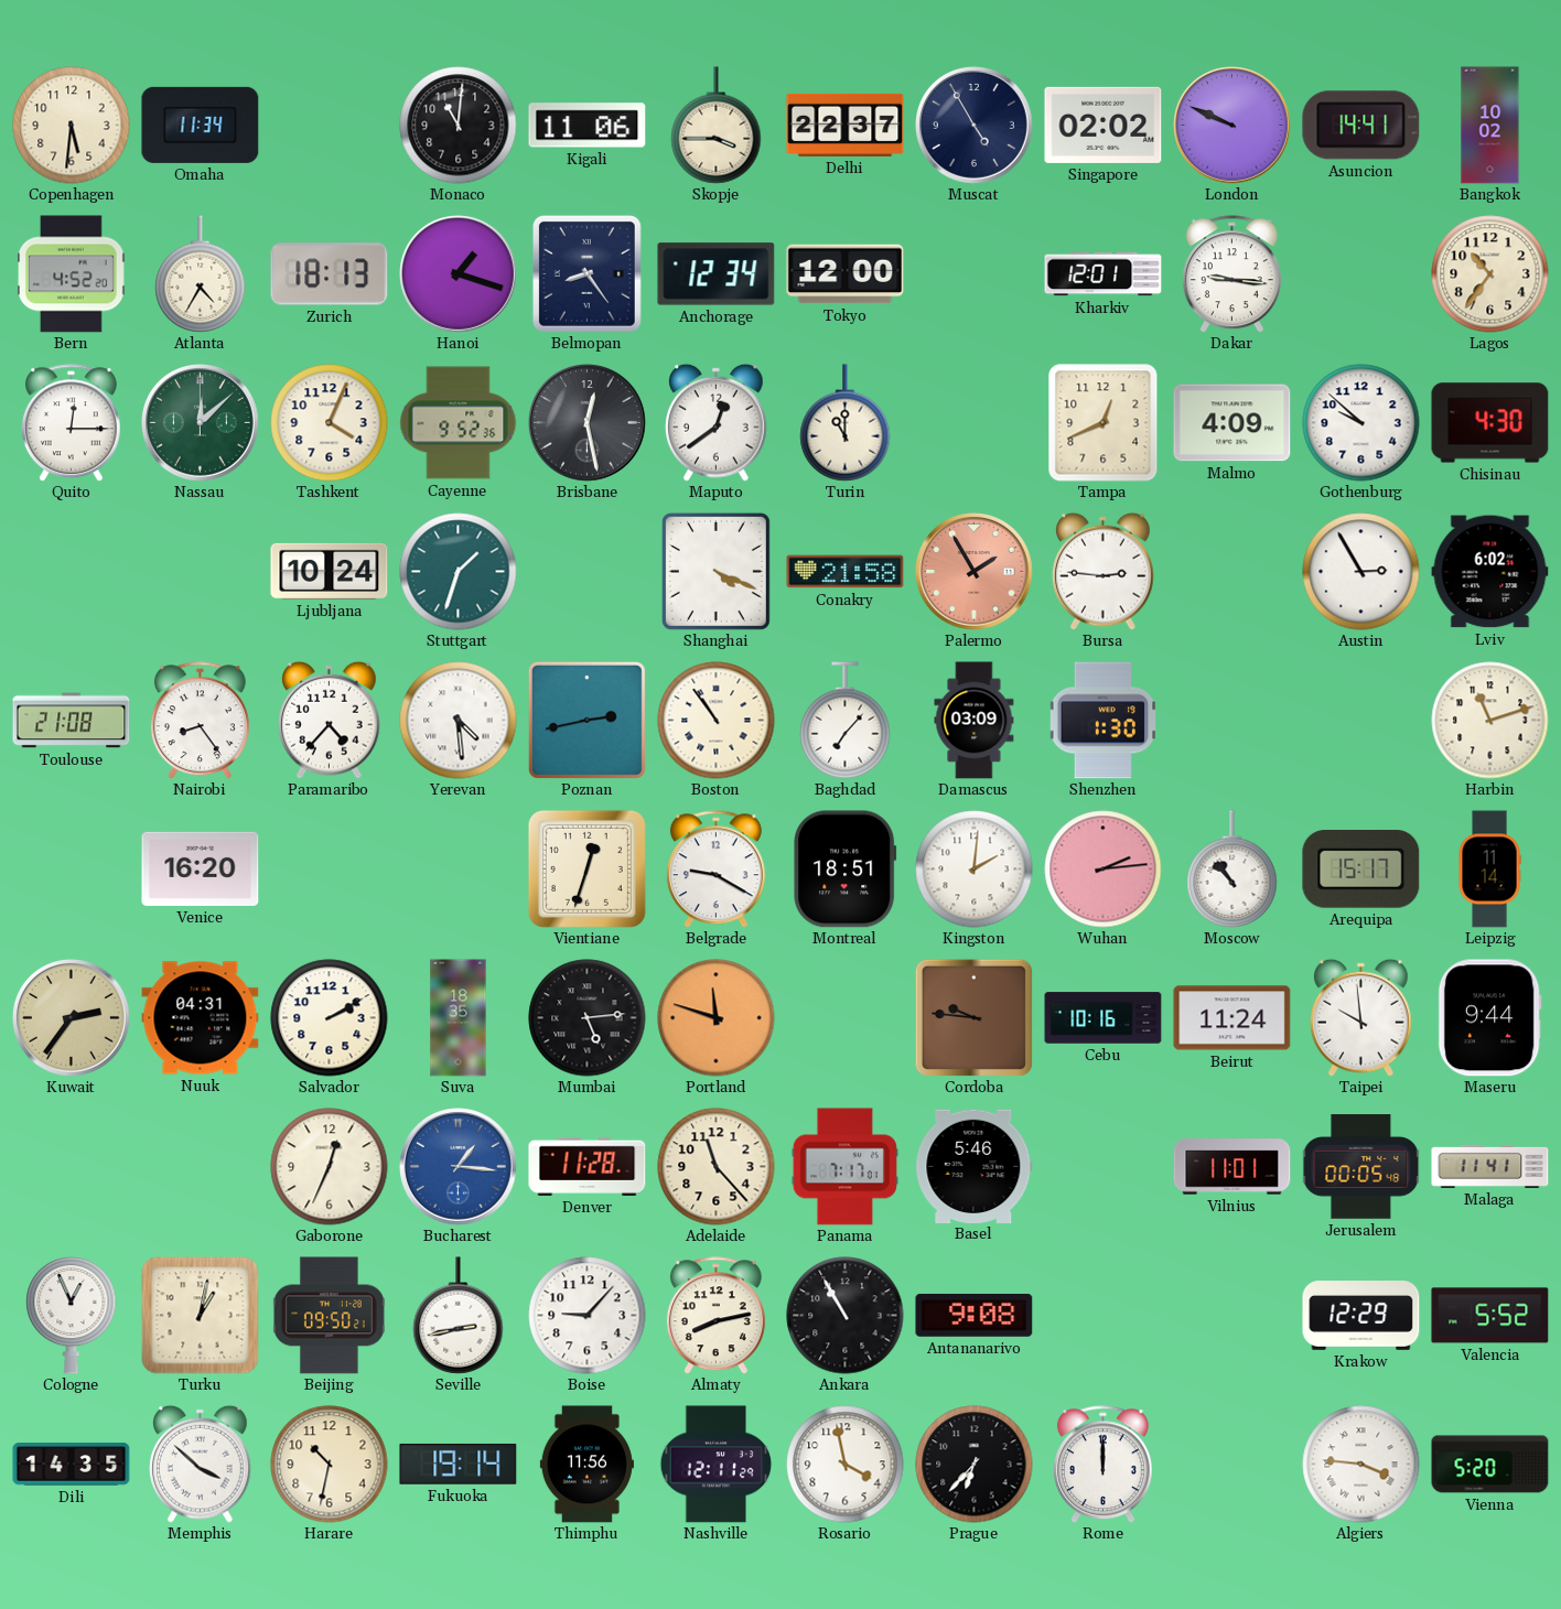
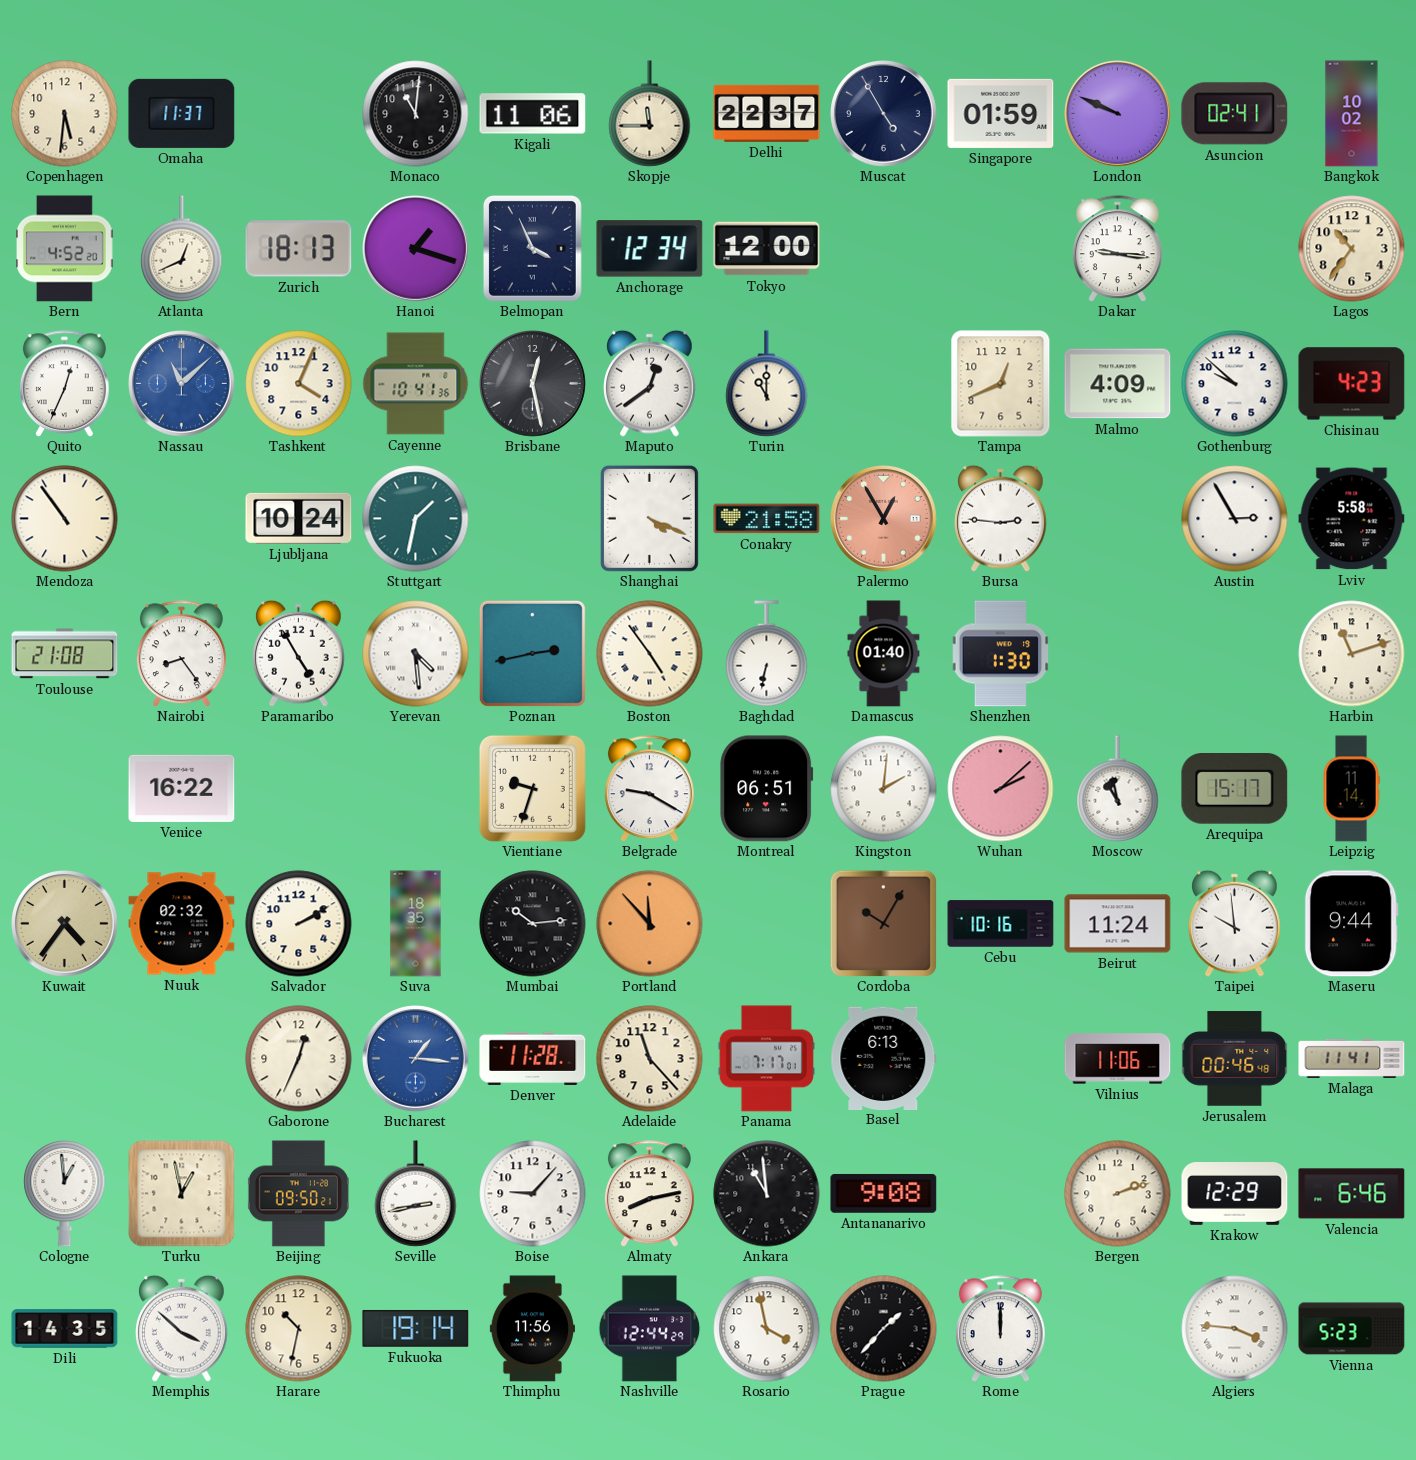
Omaha: 11:34 -> 11:37 (182, 113)
Skopje: 3:45 -> 11:45 (650, 114)
Singapore: 02:02 -> 01:59 (1001, 113)
Asuncion: 14:41 -> 02:41 (1235, 114)
Atlanta: 4:35 -> 12:41 (182, 249)
Belmopan: 8:24 -> 3:56 (532, 248)
Kharkiv: 12:01 -> none (1104, 274)
Quito: 12:15 -> 12:34 (64, 384)
Nassau: 12:08 -> 11:08 (182, 384)
Nassau dial: green -> blue (182, 384)
Cayenne: 9:52 -> 10:41 (416, 384)
Chisinau: 4:30 -> 4:23 (1352, 384)
Mendoza: none -> 10:54 (65, 519)
Stuttgart: 1:33 -> 1:32 (416, 519)
Palermo: 1:55 -> 12:55 (884, 519)
Lviv: 6:02 -> 5:58 (1352, 519)
Paramaribo: 4:37 -> 4:55 (299, 653)
Boston: 10:54 -> 4:54 (650, 654)
Baghdad: 7:07 -> 6:32 (767, 654)
Damascus: 03:09 -> 01:40 (884, 654)
Venice: 16:20 -> 16:22 (182, 788)
Vientiane: 12:33 -> 9:33 (532, 788)
Montreal: 18:51 -> 06:51 (767, 789)
Wuhan: 2:14 -> 2:08 (1001, 789)
Moscow: 10:53 -> 10:58 (1118, 789)
Kuwait: 2:36 -> 4:36 (65, 924)
Nuuk: 04:31 -> 02:32 (182, 924)
Mumbai: 5:14 -> 10:14 (533, 924)
Portland: 11:48 -> 11:53 (650, 924)
Cordoba: 9:46 -> 10:05 (883, 923)
Basel: 5:46 -> 6:13 (884, 1058)
Vilnius: 11:01 -> 11:06 (1118, 1059)
Jerusalem: 00:05 -> 00:46 (1234, 1059)
Cologne: 12:56 -> 12:59 (65, 1193)
Turku: 1:02 -> 12:58 (182, 1194)
Ankara: 10:55 -> 10:59 (767, 1194)
Bergen: none -> 2:12 (1118, 1194)
Valencia: 5:52 -> 6:46 (1352, 1194)
Nashville: 12:11 -> 12:44 (650, 1329)
Prague: 6:37 -> 1:37 (884, 1329)
Vienna: 5:20 -> 5:23 (1352, 1329)
